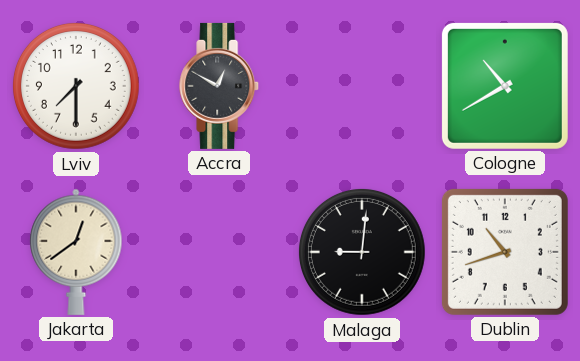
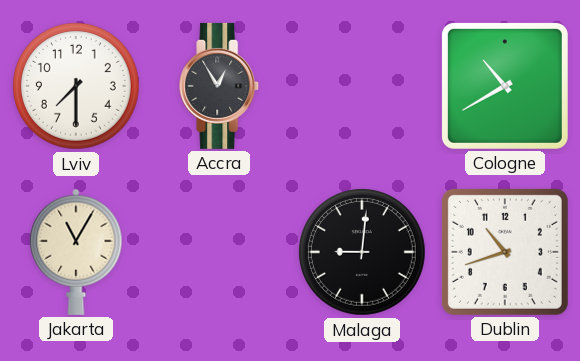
Accra: 12:50 -> 12:55 (220, 86)
Jakarta: 12:39 -> 11:05 (76, 252)
